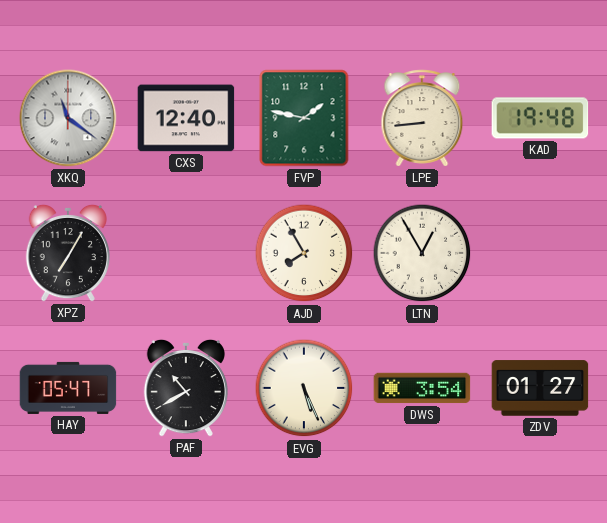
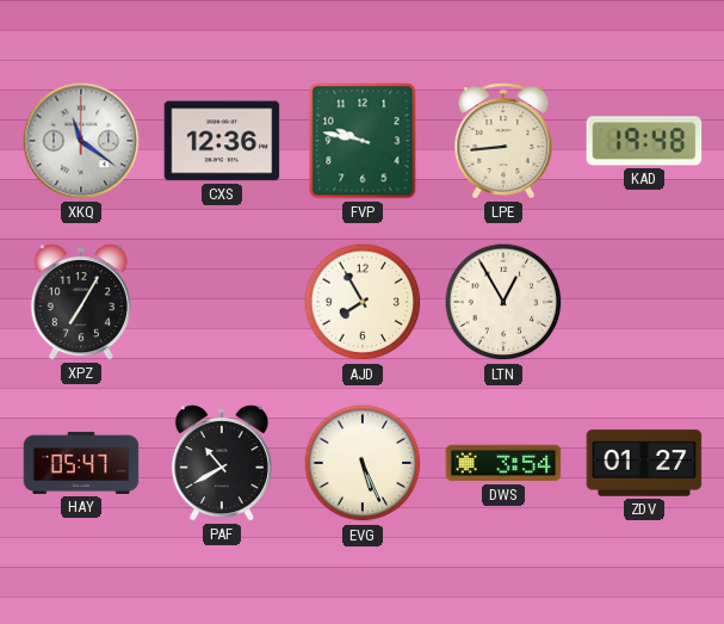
CXS: 12:40 -> 12:36 (222, 141)
FVP: 1:47 -> 9:47 (363, 141)
